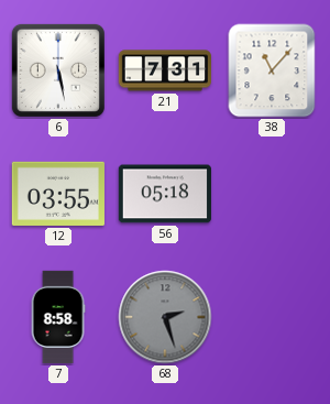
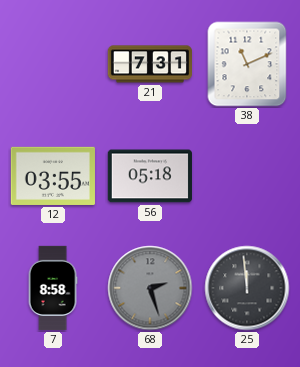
6: 5:28 -> none (58, 70)
38: 11:07 -> 11:11 (247, 64)
25: none -> 11:59 (247, 288)
